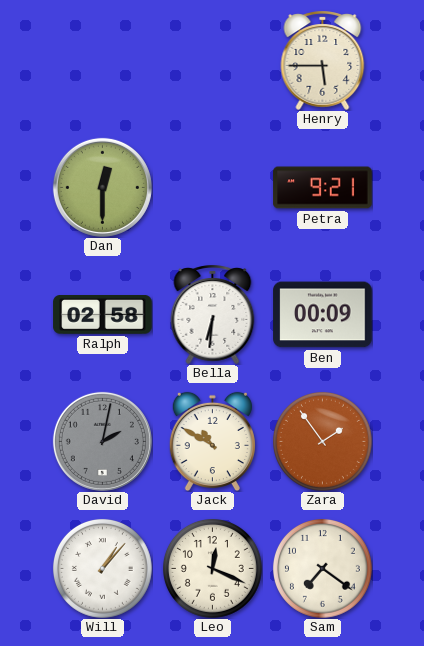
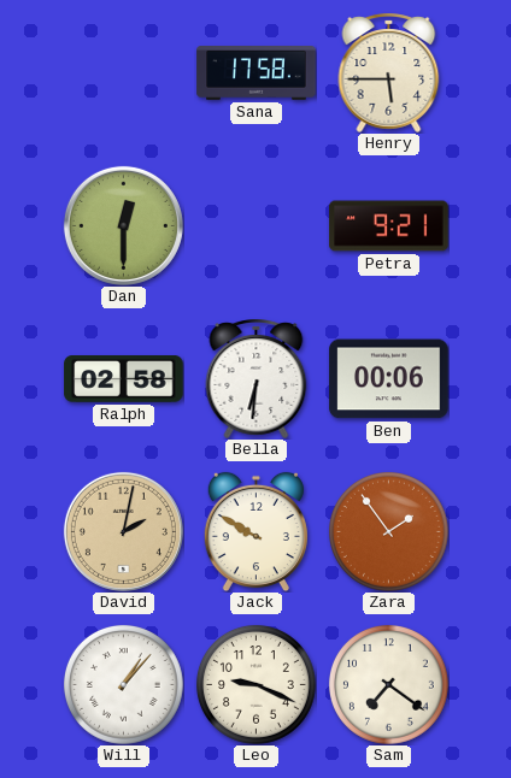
Sana: none -> 17:58 (257, 73)
Ben: 00:09 -> 00:06 (389, 379)
David dial: grey -> champagne (123, 531)
Jack: 10:50 -> 9:50 (255, 531)
Leo: 12:19 -> 9:19 (255, 684)
